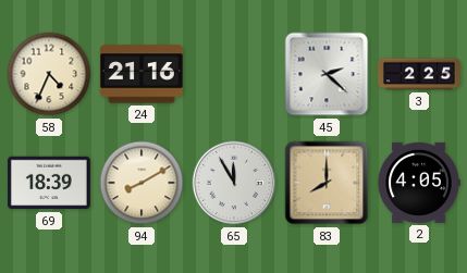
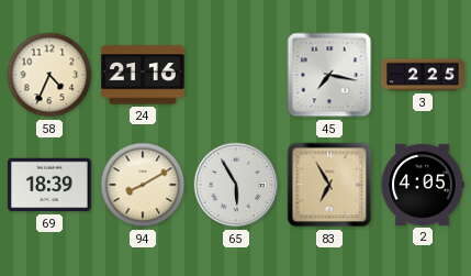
45: 2:22 -> 7:17 (329, 75)
65: 11:55 -> 5:55 (236, 185)
83: 8:00 -> 6:55 (329, 185)
